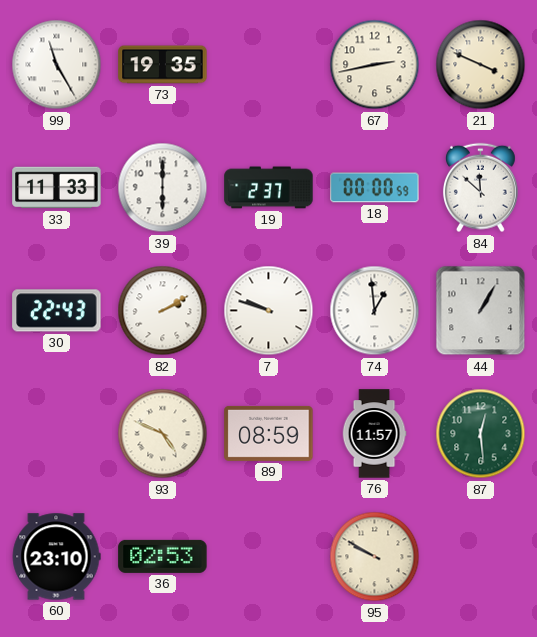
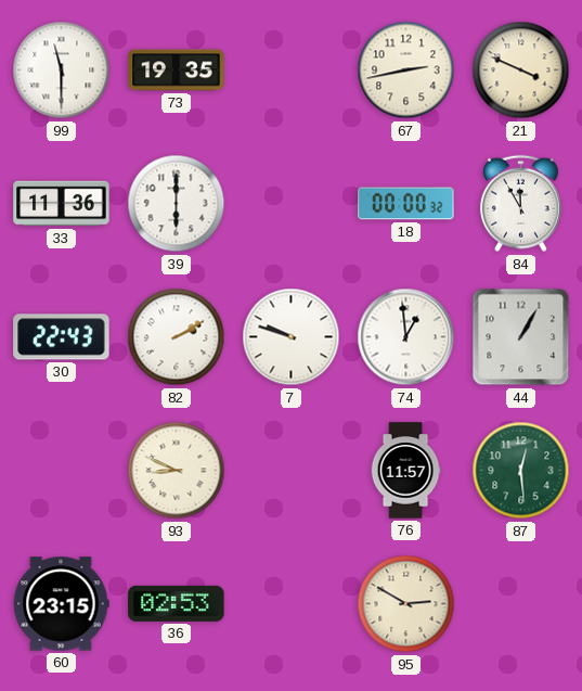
99: 11:25 -> 11:30 (62, 71)
33: 11:33 -> 11:36 (62, 204)
19: 2:37 -> none (269, 188)
18: 00:00:59 -> 00:00:32 (406, 204)
84: 11:52 -> 11:55 (520, 204)
93: 4:49 -> 8:49 (177, 471)
89: 08:59 -> none (269, 433)
60: 23:10 -> 23:15 (61, 604)
95: 9:50 -> 2:50 (406, 604)
